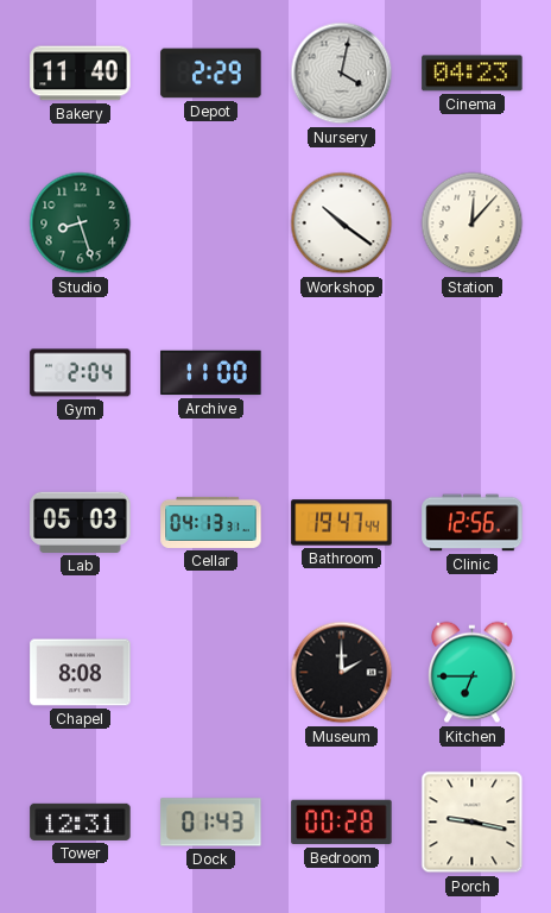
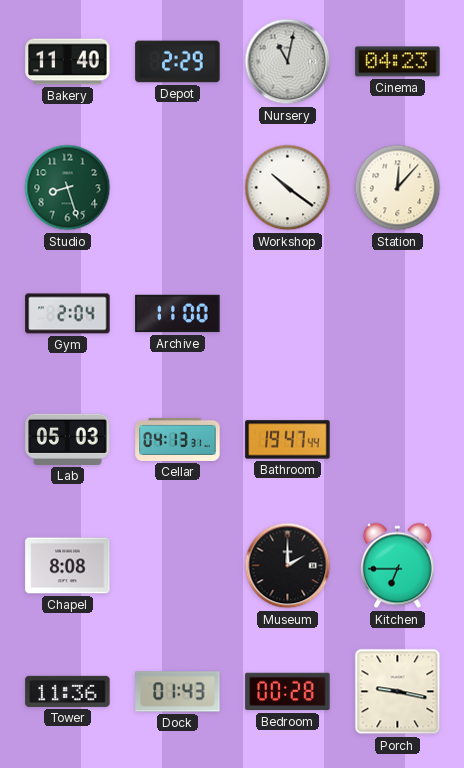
Nursery: 4:02 -> 11:02 (288, 62)
Clinic: 12:56 -> none (473, 523)
Tower: 12:31 -> 11:36 (68, 691)
